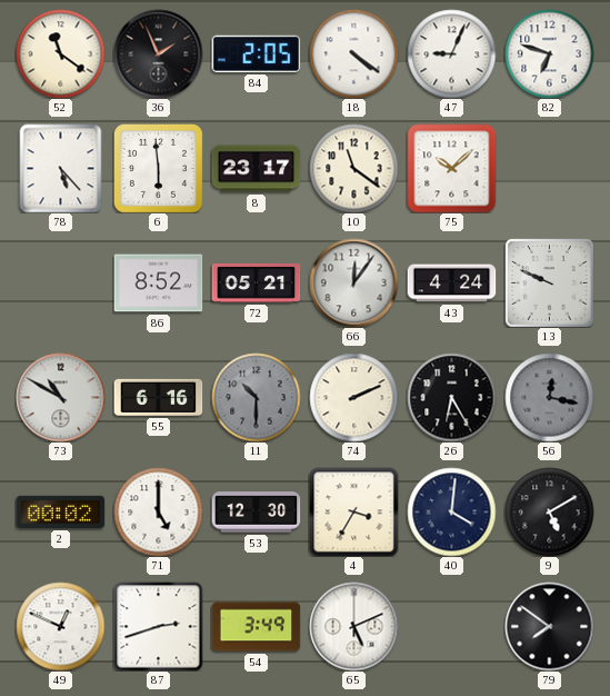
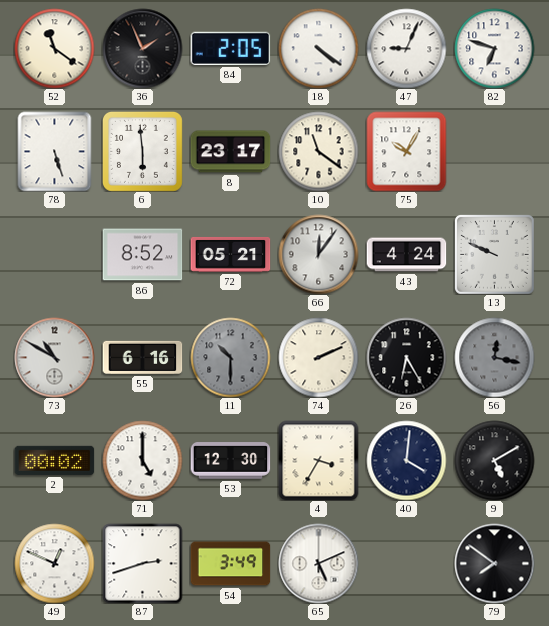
78: 5:23 -> 5:27 (55, 151)
75: 10:08 -> 10:05 (406, 151)
